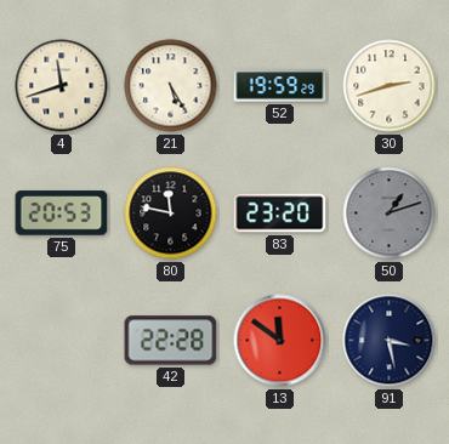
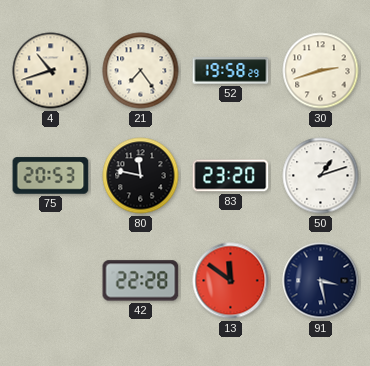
4: 11:42 -> 10:42 (51, 71)
21: 5:25 -> 7:24 (141, 71)
52: 19:59 -> 19:58 (231, 71)
50 dial: grey -> white (321, 176)
